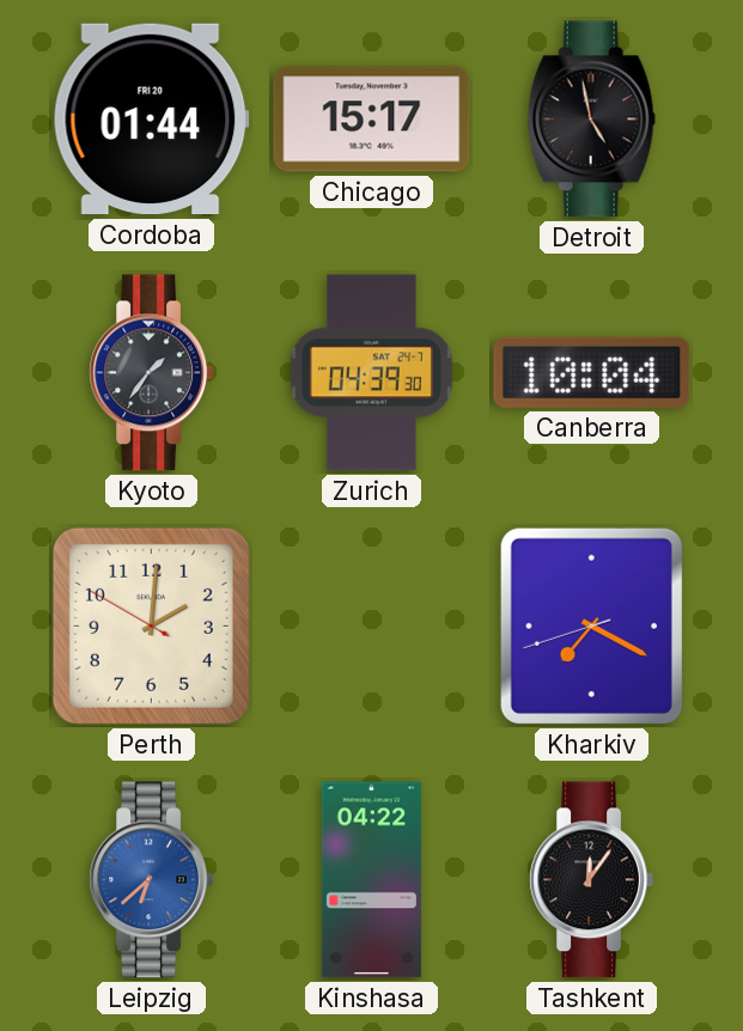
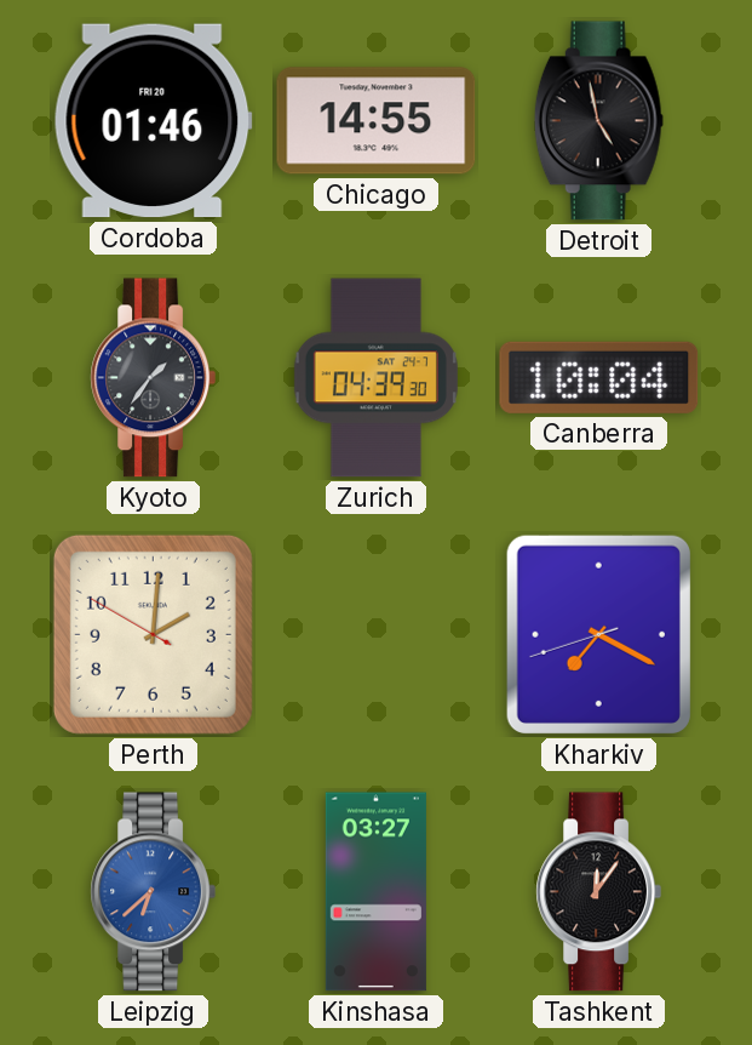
Cordoba: 01:44 -> 01:46 (153, 121)
Chicago: 15:17 -> 14:55 (377, 121)
Kinshasa: 04:22 -> 03:27 (375, 892)
